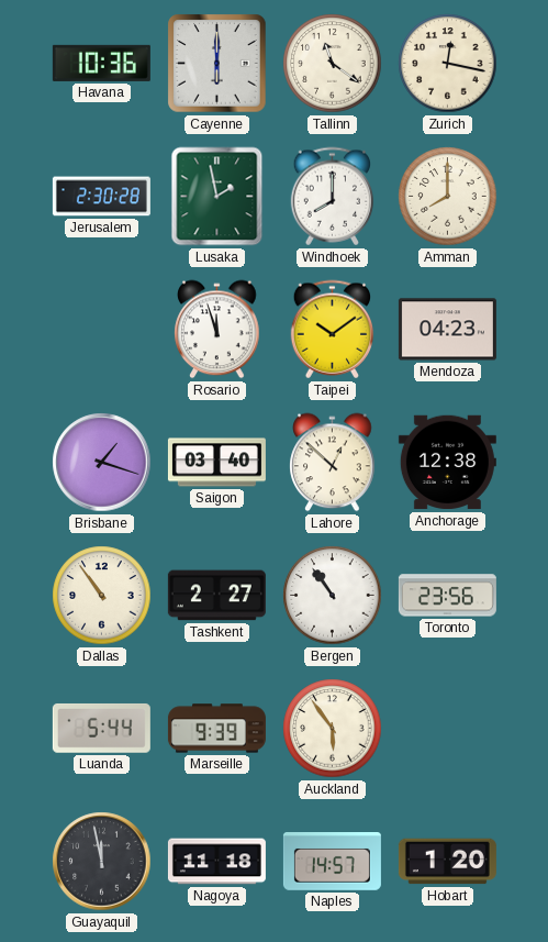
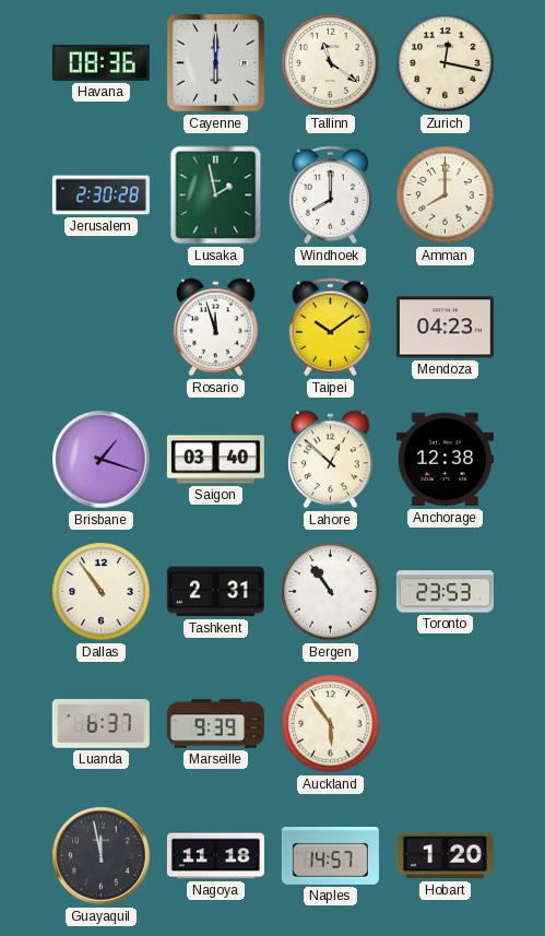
Havana: 10:36 -> 08:36 (100, 62)
Tashkent: 2:27 -> 2:31 (215, 592)
Toronto: 23:56 -> 23:53 (445, 592)
Luanda: 5:44 -> 6:37 (100, 723)
